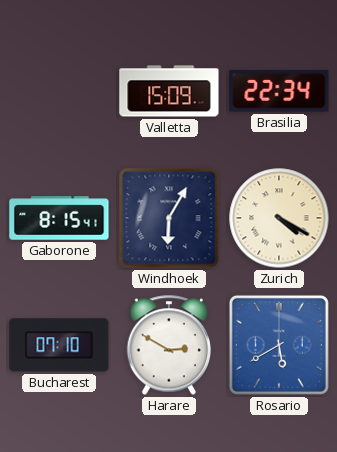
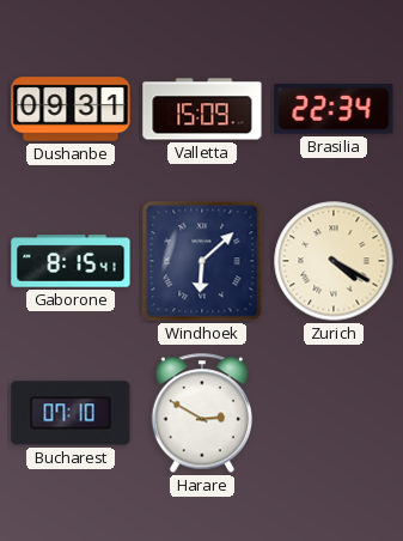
Dushanbe: none -> 09:31 (71, 109)
Windhoek: 6:05 -> 6:08 (202, 261)
Rosario: 5:40 -> none (279, 345)
